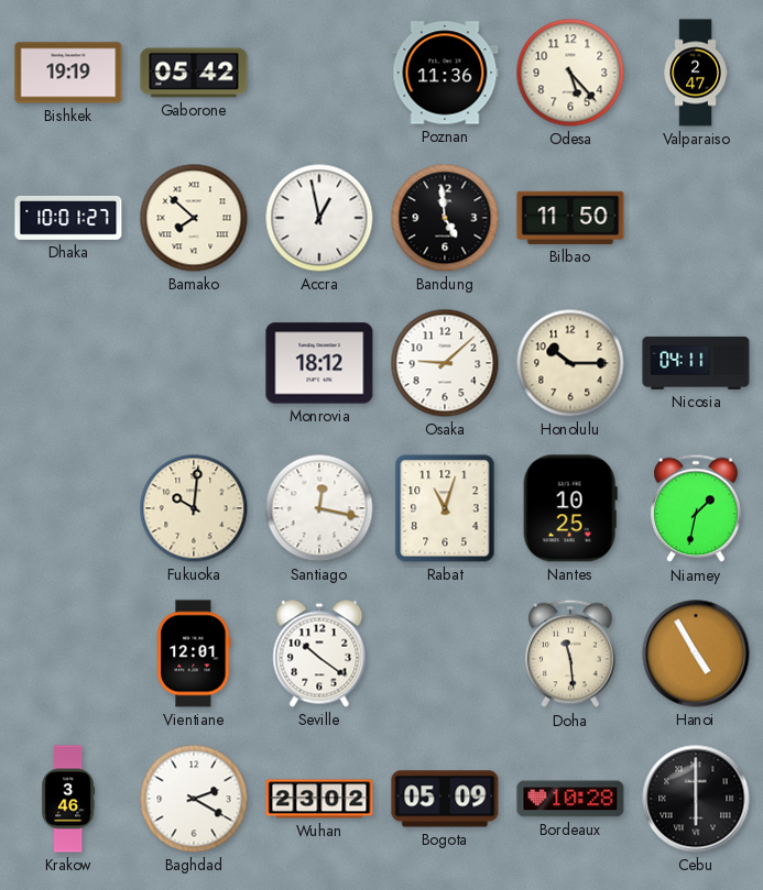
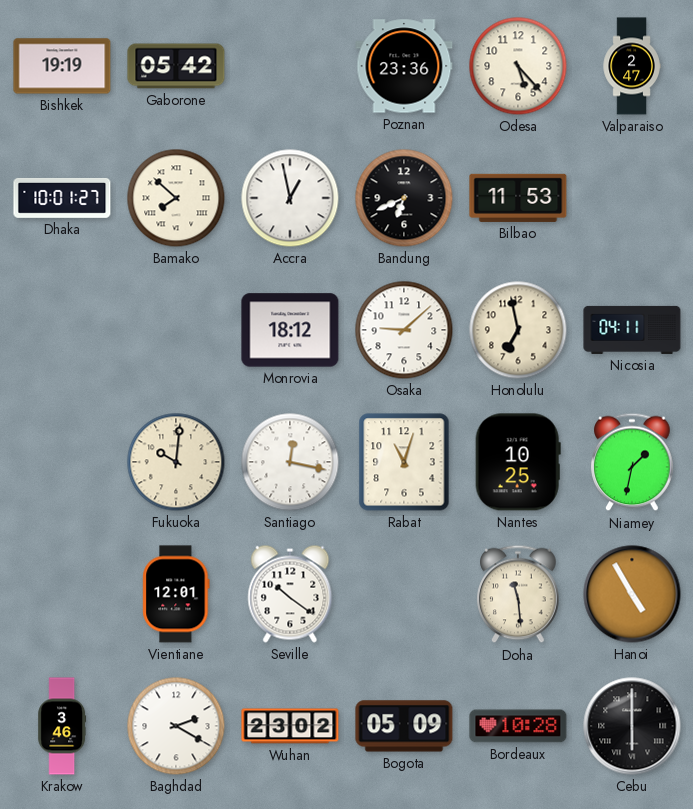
Poznan: 11:36 -> 23:36 (404, 66)
Bandung: 4:59 -> 6:41 (404, 198)
Bilbao: 11:50 -> 11:53 (518, 198)
Honolulu: 10:15 -> 6:58 (518, 330)
